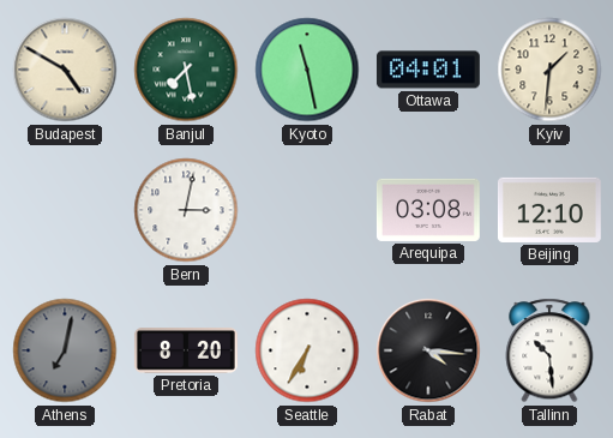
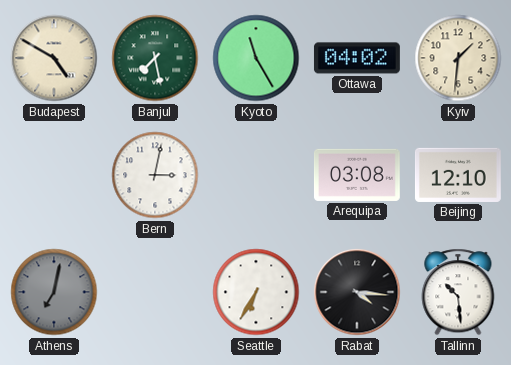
Kyoto: 11:28 -> 11:25 (256, 58)
Ottawa: 04:01 -> 04:02 (357, 58)
Pretoria: 8:20 -> none (186, 350)
